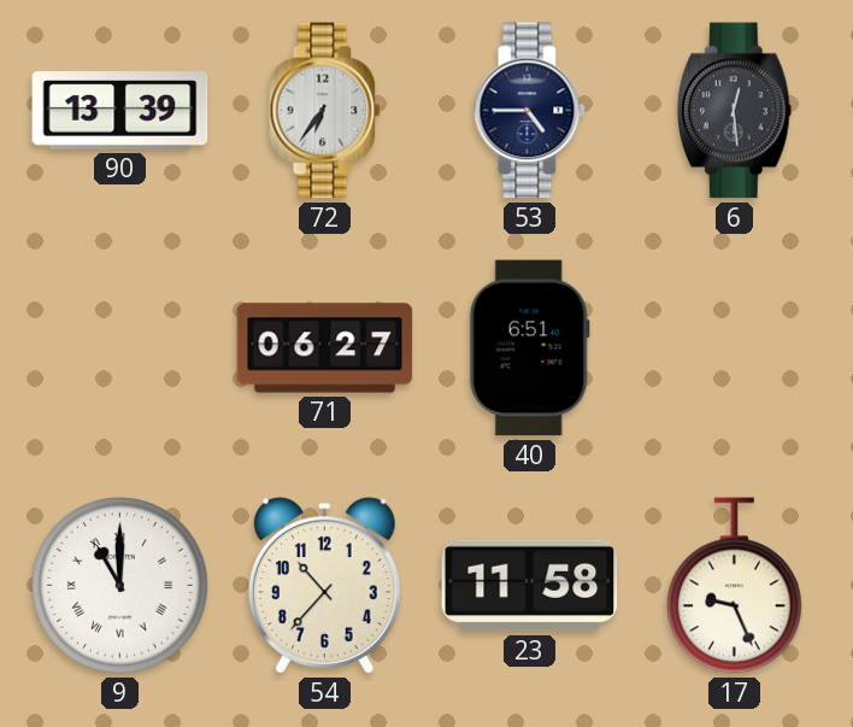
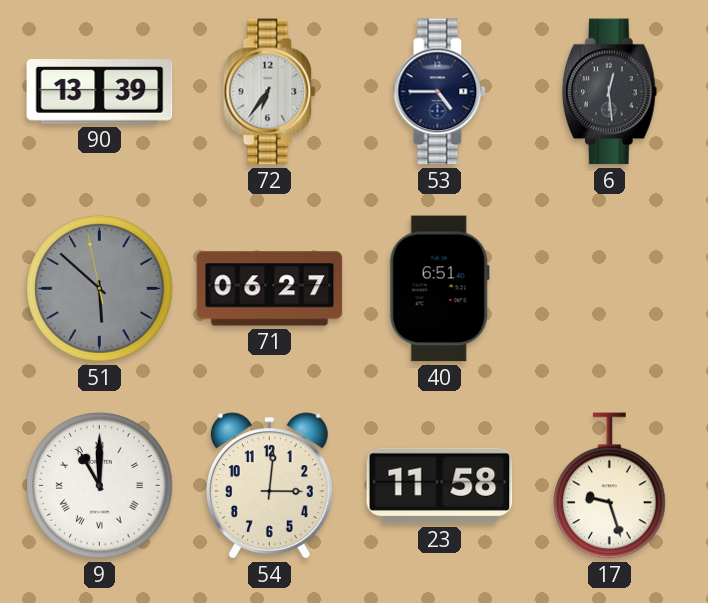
51: none -> 5:51 (100, 289)
54: 10:37 -> 3:01 (269, 486)
17: 9:26 -> 9:27 (610, 486)
